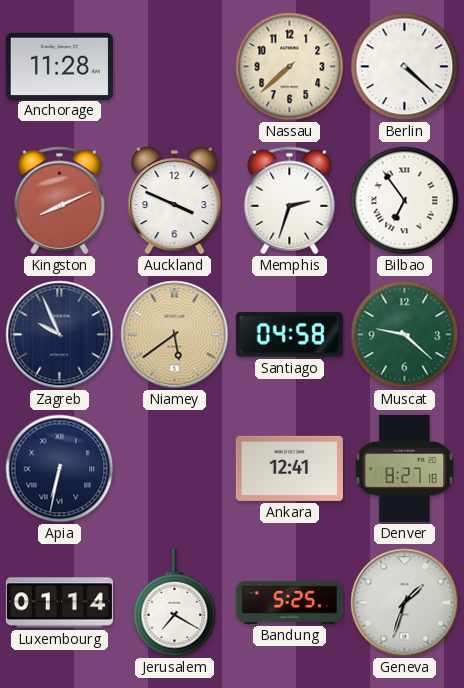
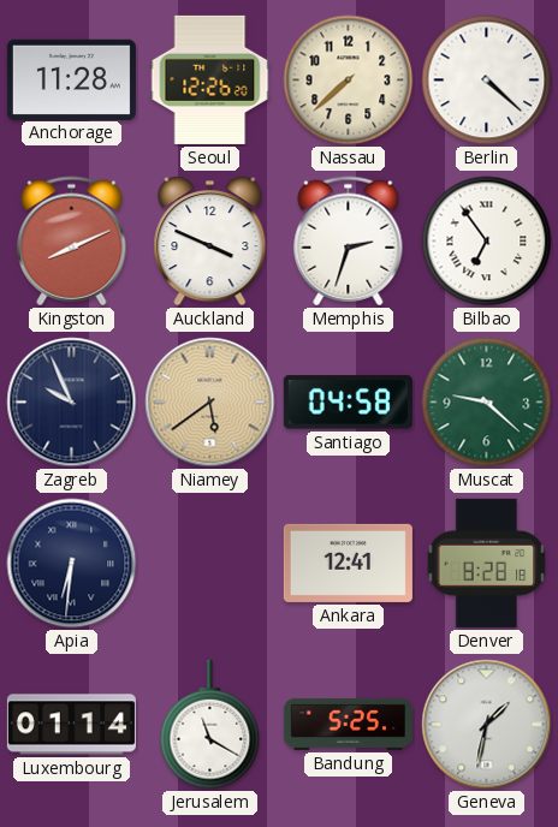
Seoul: none -> 12:26 (210, 79)
Apia: 6:32 -> 6:31 (72, 564)
Denver: 8:27 -> 8:28 (487, 563)
Jerusalem: 7:20 -> 11:20 (210, 725)
Geneva: 1:33 -> 1:32 (487, 725)
